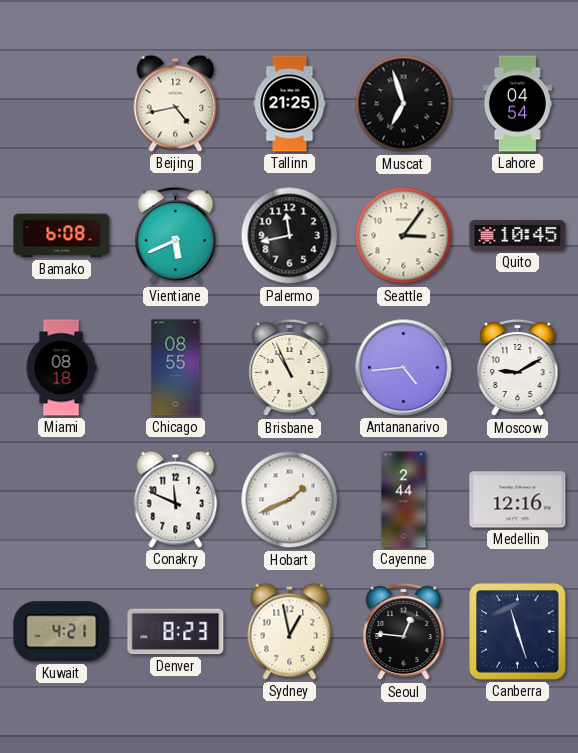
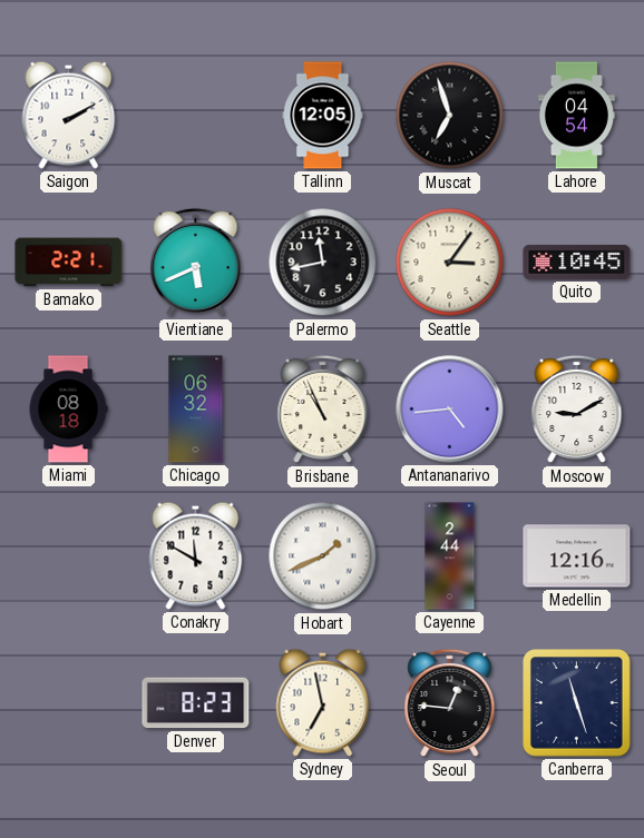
Saigon: none -> 2:10 (69, 115)
Beijing: 4:43 -> none (176, 103)
Tallinn: 21:25 -> 12:05 (323, 116)
Bamako: 6:08 -> 2:21 (69, 263)
Chicago: 08:55 -> 06:32 (196, 410)
Conakry: 11:49 -> 11:50 (196, 555)
Kuwait: 4:21 -> none (62, 632)
Sydney: 12:58 -> 6:58 (323, 702)
